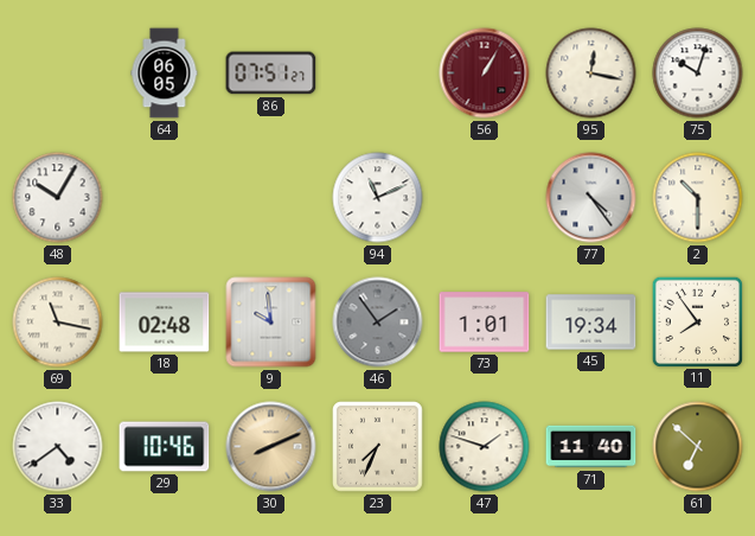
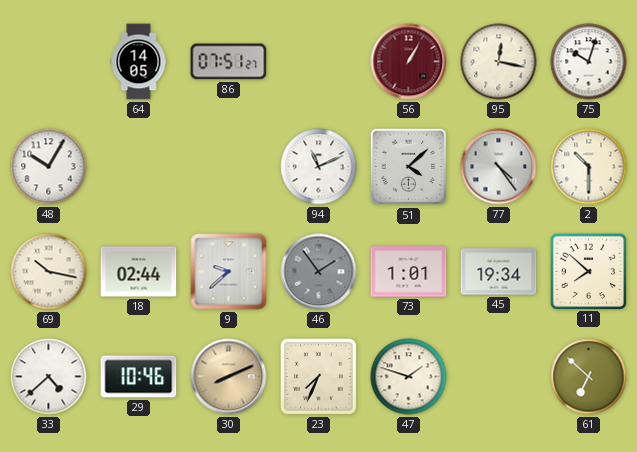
64: 06:05 -> 14:05 (139, 62)
51: none -> 4:08 (409, 167)
69: 11:17 -> 10:17 (49, 272)
18: 02:48 -> 02:44 (139, 272)
9: 9:59 -> 9:38 (229, 272)
11: 7:54 -> 7:52 (588, 271)
33: 4:39 -> 4:38 (49, 377)
71: 11:40 -> none (591, 447)
